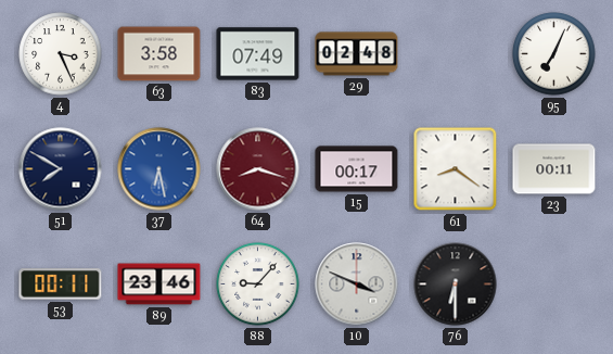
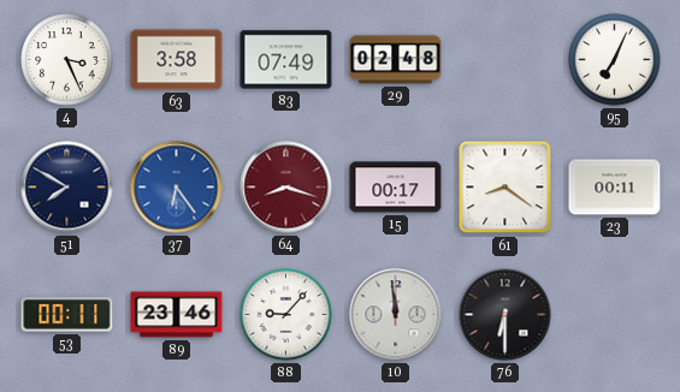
37: 6:28 -> 6:24 (177, 188)
10: 3:49 -> 11:59 (396, 315)
